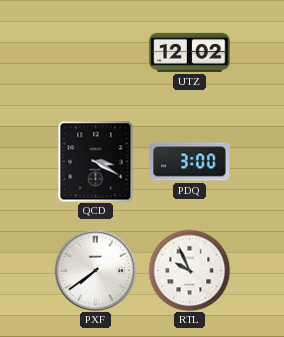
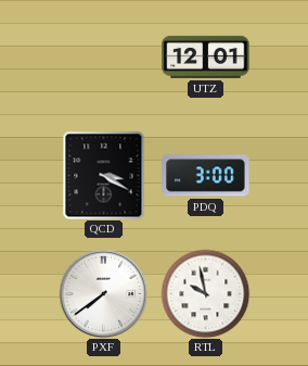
UTZ: 12:02 -> 12:01 (206, 56)
RTL: 9:56 -> 9:58 (205, 293)
